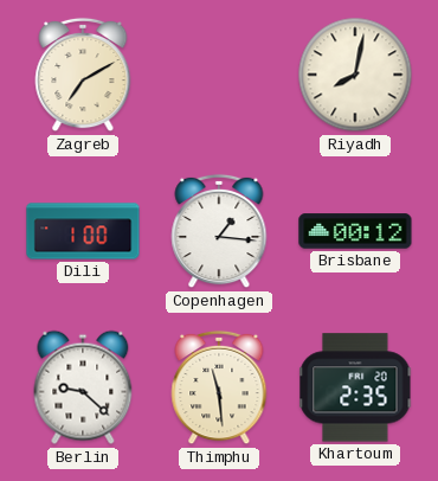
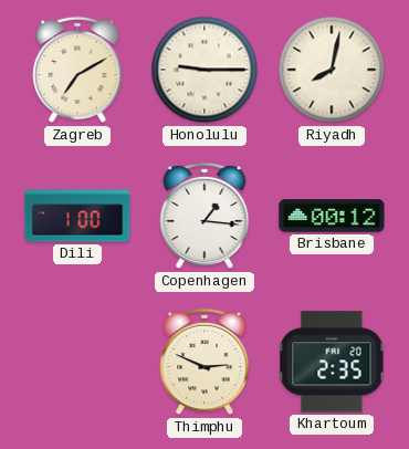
Honolulu: none -> 9:15 (204, 70)
Berlin: 9:22 -> none (83, 387)
Thimphu: 11:29 -> 2:49 (204, 362)
